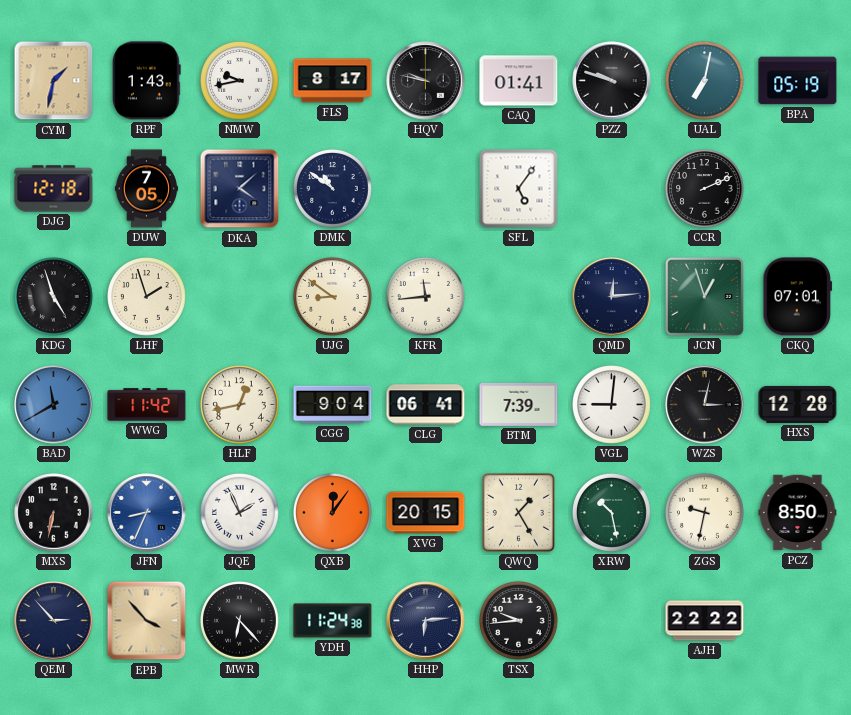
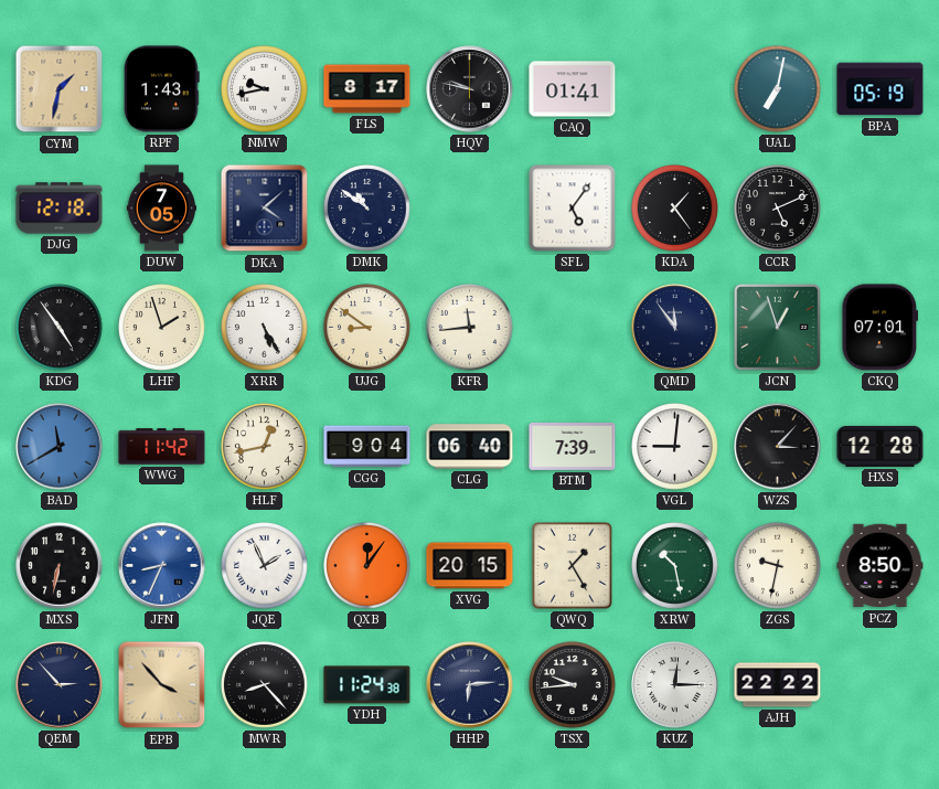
PZZ: 9:48 -> none (612, 81)
KDA: none -> 1:24 (675, 209)
CCR: 2:11 -> 5:11 (778, 209)
KDG: 4:57 -> 4:54 (60, 328)
XRR: none -> 5:25 (265, 328)
QMD: 12:14 -> 11:54 (675, 328)
CLG: 06:41 -> 06:40 (470, 447)
WZS: 3:02 -> 3:07 (778, 447)
MWR: 6:23 -> 8:23 (265, 685)
KUZ: none -> 12:15 (675, 685)
